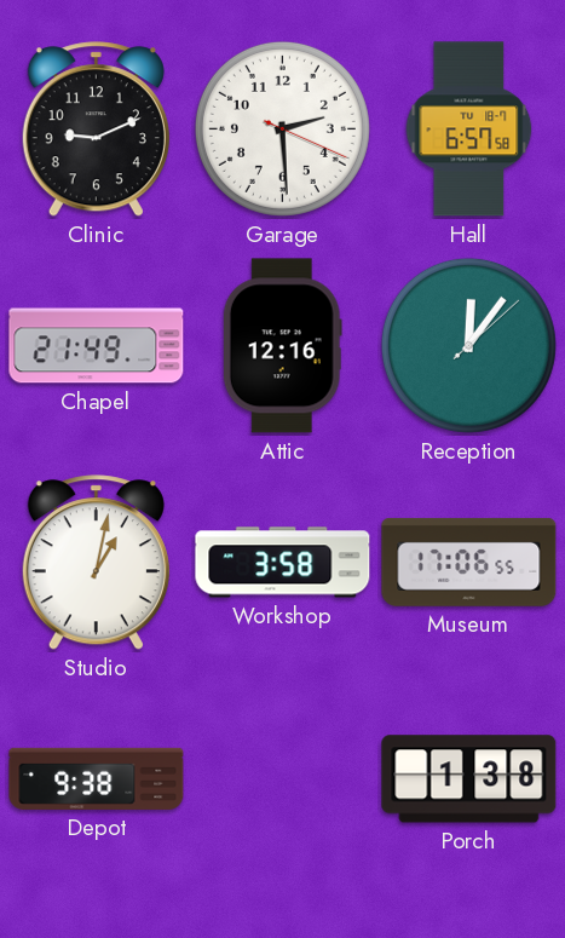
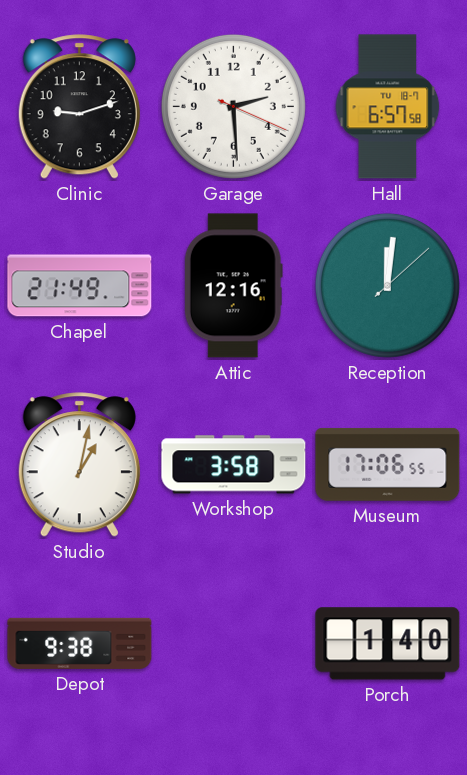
Clinic: 9:11 -> 9:12 (79, 107)
Reception: 12:06 -> 12:01 (387, 285)
Porch: 1:38 -> 1:40 (388, 644)
